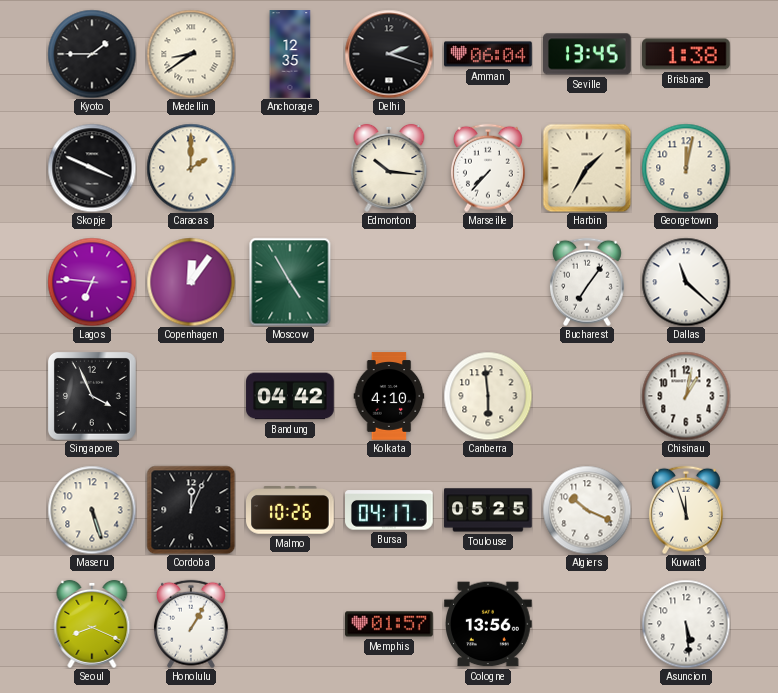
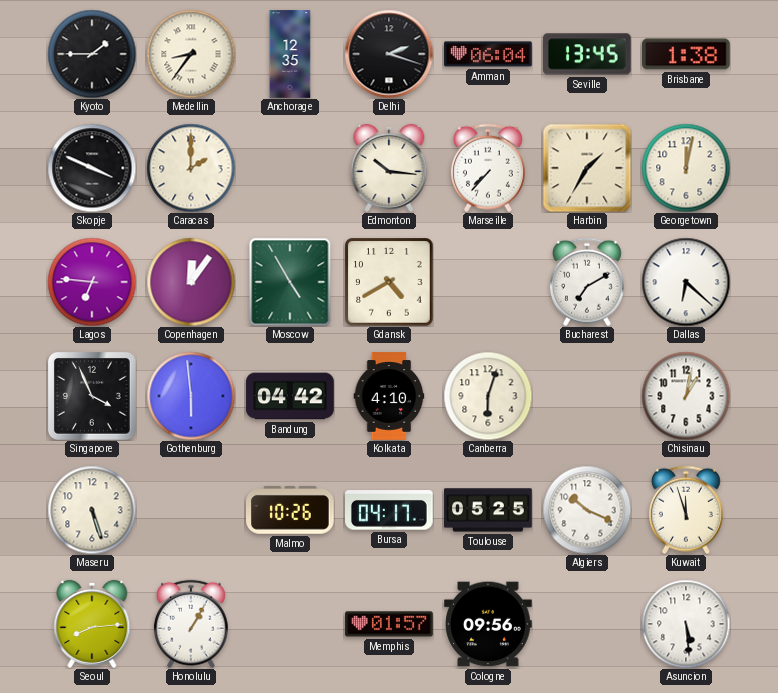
Medellin: 8:39 -> 8:36 (191, 54)
Gdansk: none -> 4:40 (389, 282)
Bucharest: 7:06 -> 7:10 (587, 282)
Dallas: 11:22 -> 6:22 (686, 282)
Gothenburg: none -> 5:59 (191, 396)
Canberra: 5:59 -> 6:03 (488, 396)
Cordoba: 12:04 -> none (191, 510)
Seoul: 8:19 -> 8:14 (92, 624)
Cologne: 13:56 -> 09:56 (488, 624)
